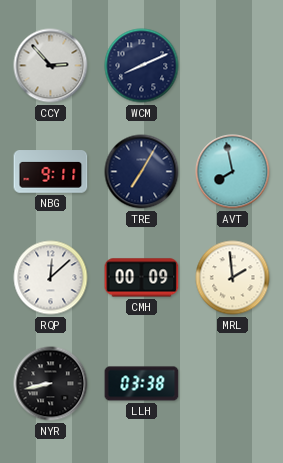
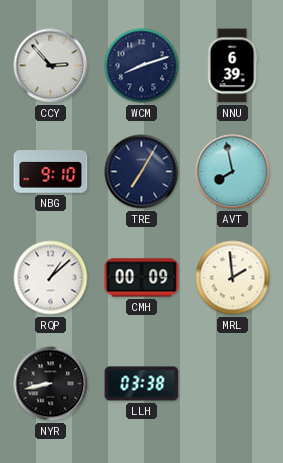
WCM: 8:11 -> 8:12 (142, 66)
NNU: none -> 6:39 (232, 66)
NBG: 9:11 -> 9:10 (51, 172)
RQP: 12:08 -> 1:08 (51, 278)
